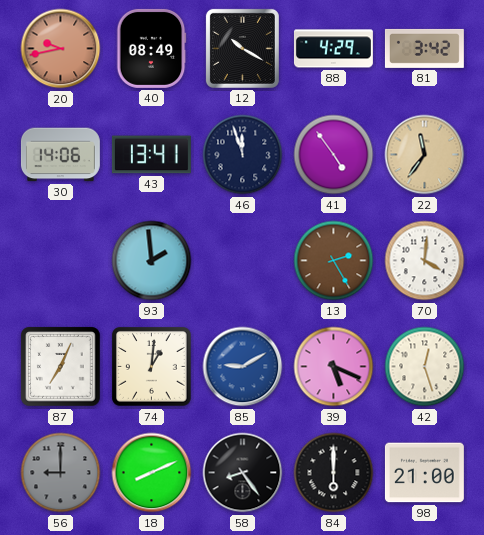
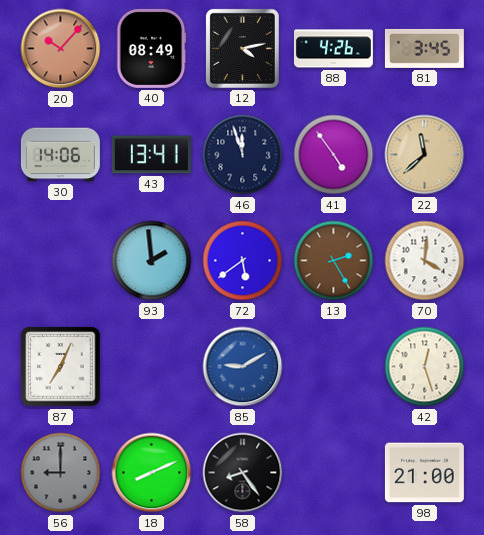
20: 9:43 -> 10:07 (61, 49)
12: 10:20 -> 4:13 (242, 48)
88: 4:29 -> 4:26 (333, 49)
81: 3:42 -> 3:45 (424, 48)
22: 11:36 -> 11:38 (425, 155)
72: none -> 5:39 (243, 261)
74: 1:01 -> none (152, 367)
39: 5:19 -> none (334, 367)
84: 6:00 -> none (334, 473)
